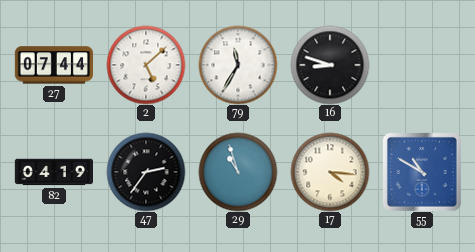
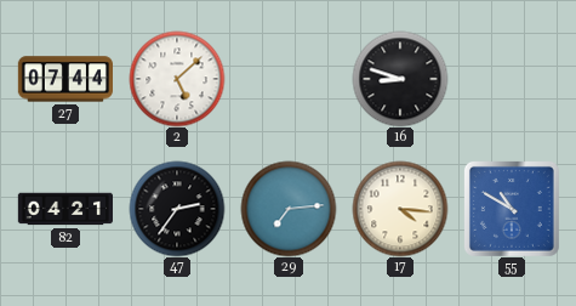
79: 11:35 -> none (238, 65)
82: 04:19 -> 04:21 (64, 209)
29: 10:57 -> 7:14 (289, 209)
